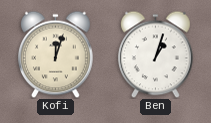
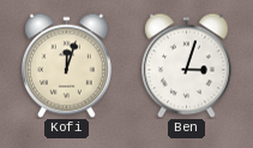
Ben: 1:03 -> 3:03 (186, 65)
